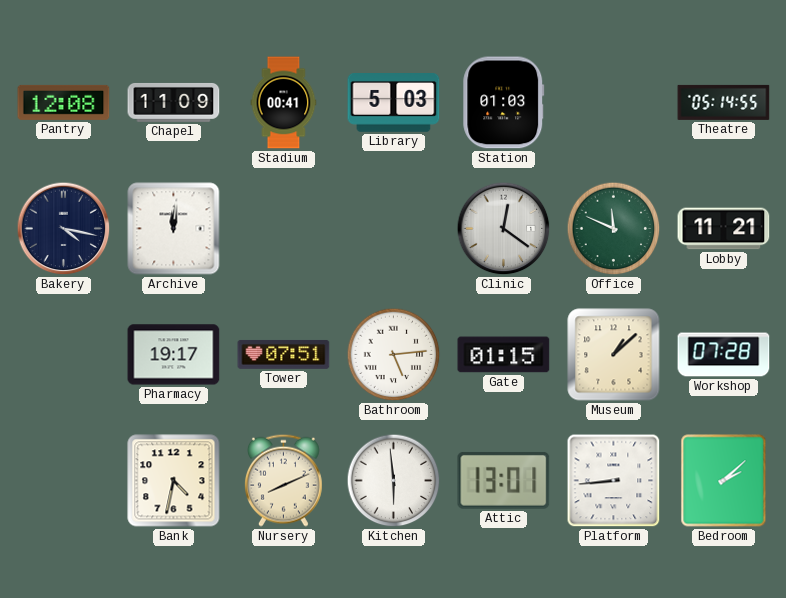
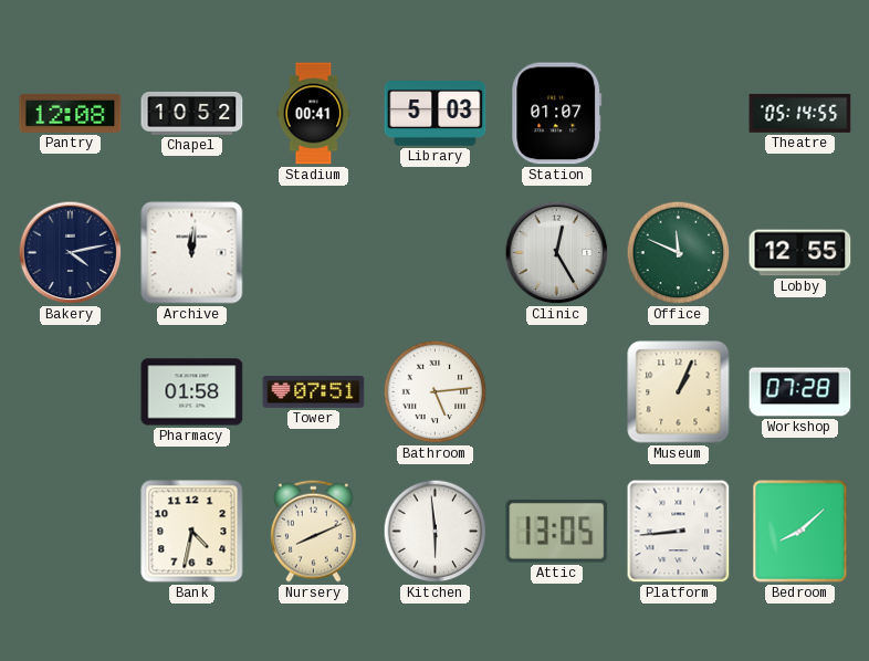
Chapel: 11:09 -> 10:52 (192, 114)
Station: 01:03 -> 01:07 (557, 114)
Bakery: 4:17 -> 4:13 (71, 253)
Clinic: 12:21 -> 12:25 (557, 253)
Lobby: 11:21 -> 12:55 (800, 253)
Pharmacy: 19:17 -> 01:58 (192, 392)
Gate: 01:15 -> none (504, 355)
Museum: 1:08 -> 1:04 (679, 392)
Attic: 13:01 -> 13:05 (557, 531)
Bedroom: 2:08 -> 8:08 (800, 532)
